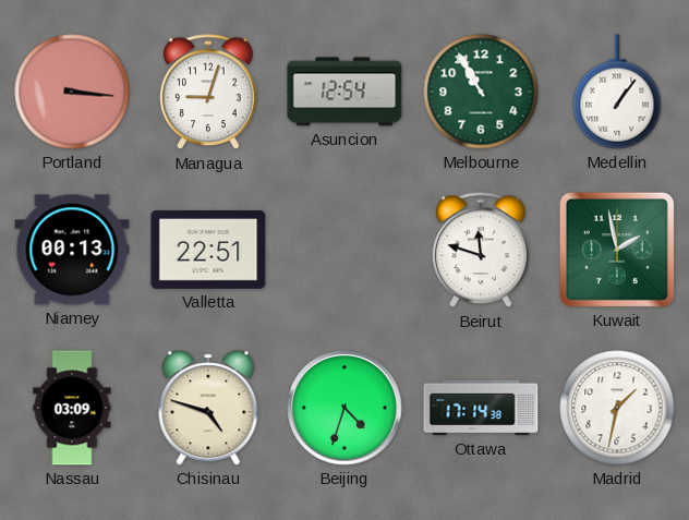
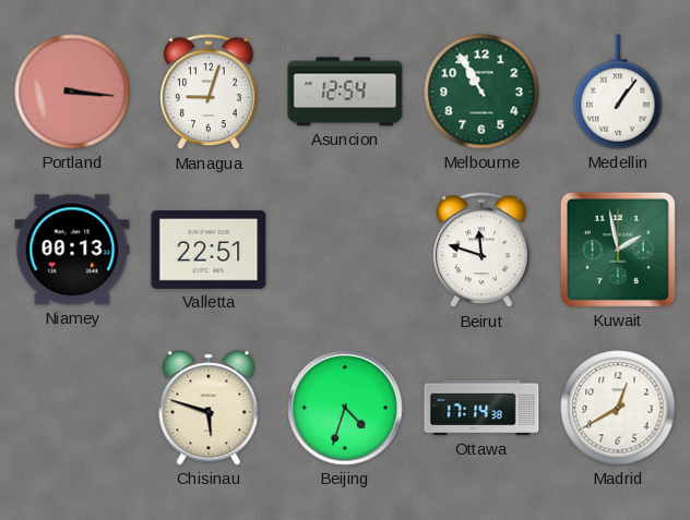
Nassau: 03:09 -> none (72, 408)
Chisinau: 4:48 -> 5:48 (209, 408)
Madrid: 1:32 -> 12:40 (618, 408)
